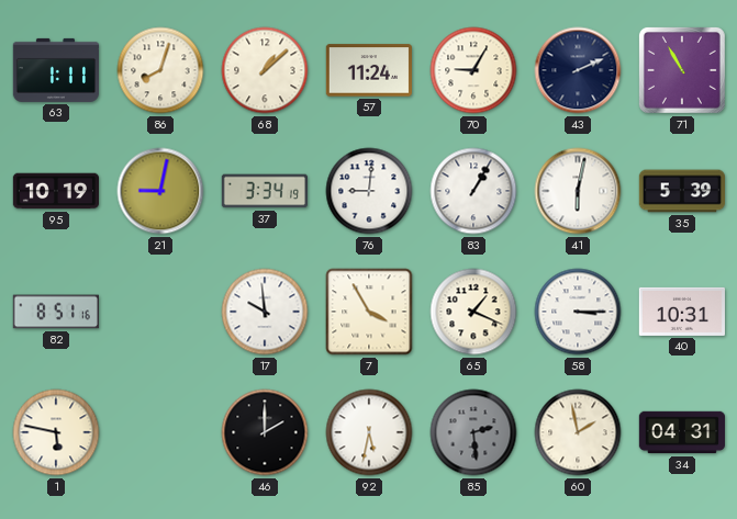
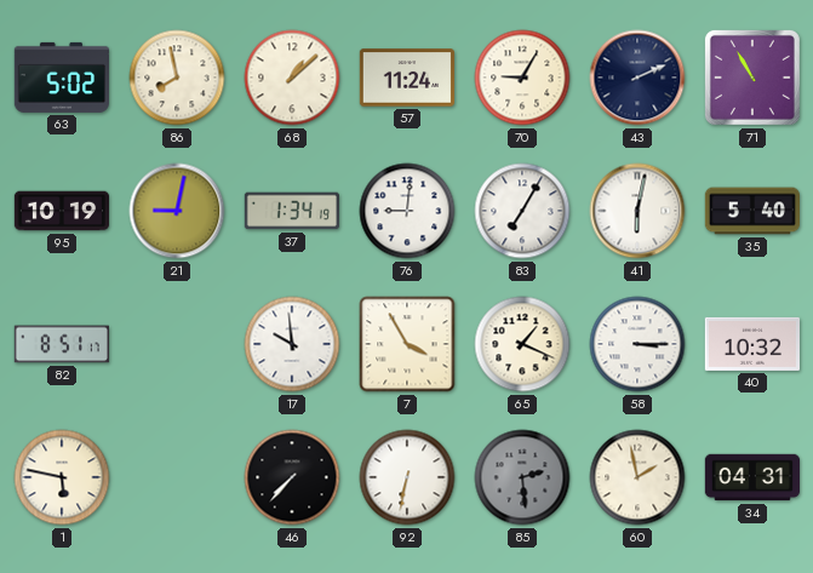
63: 1:11 -> 5:02 (61, 78)
86: 8:03 -> 7:58 (177, 78)
37: 3:34 -> 1:34 (291, 211)
83: 1:05 -> 7:05 (522, 211)
35: 5:39 -> 5:40 (751, 211)
82: 8:51:16 -> 8:51:17 (61, 344)
40: 10:31 -> 10:32 (751, 344)
46: 2:00 -> 7:37 (292, 477)
92: 5:32 -> 6:32 (407, 477)
